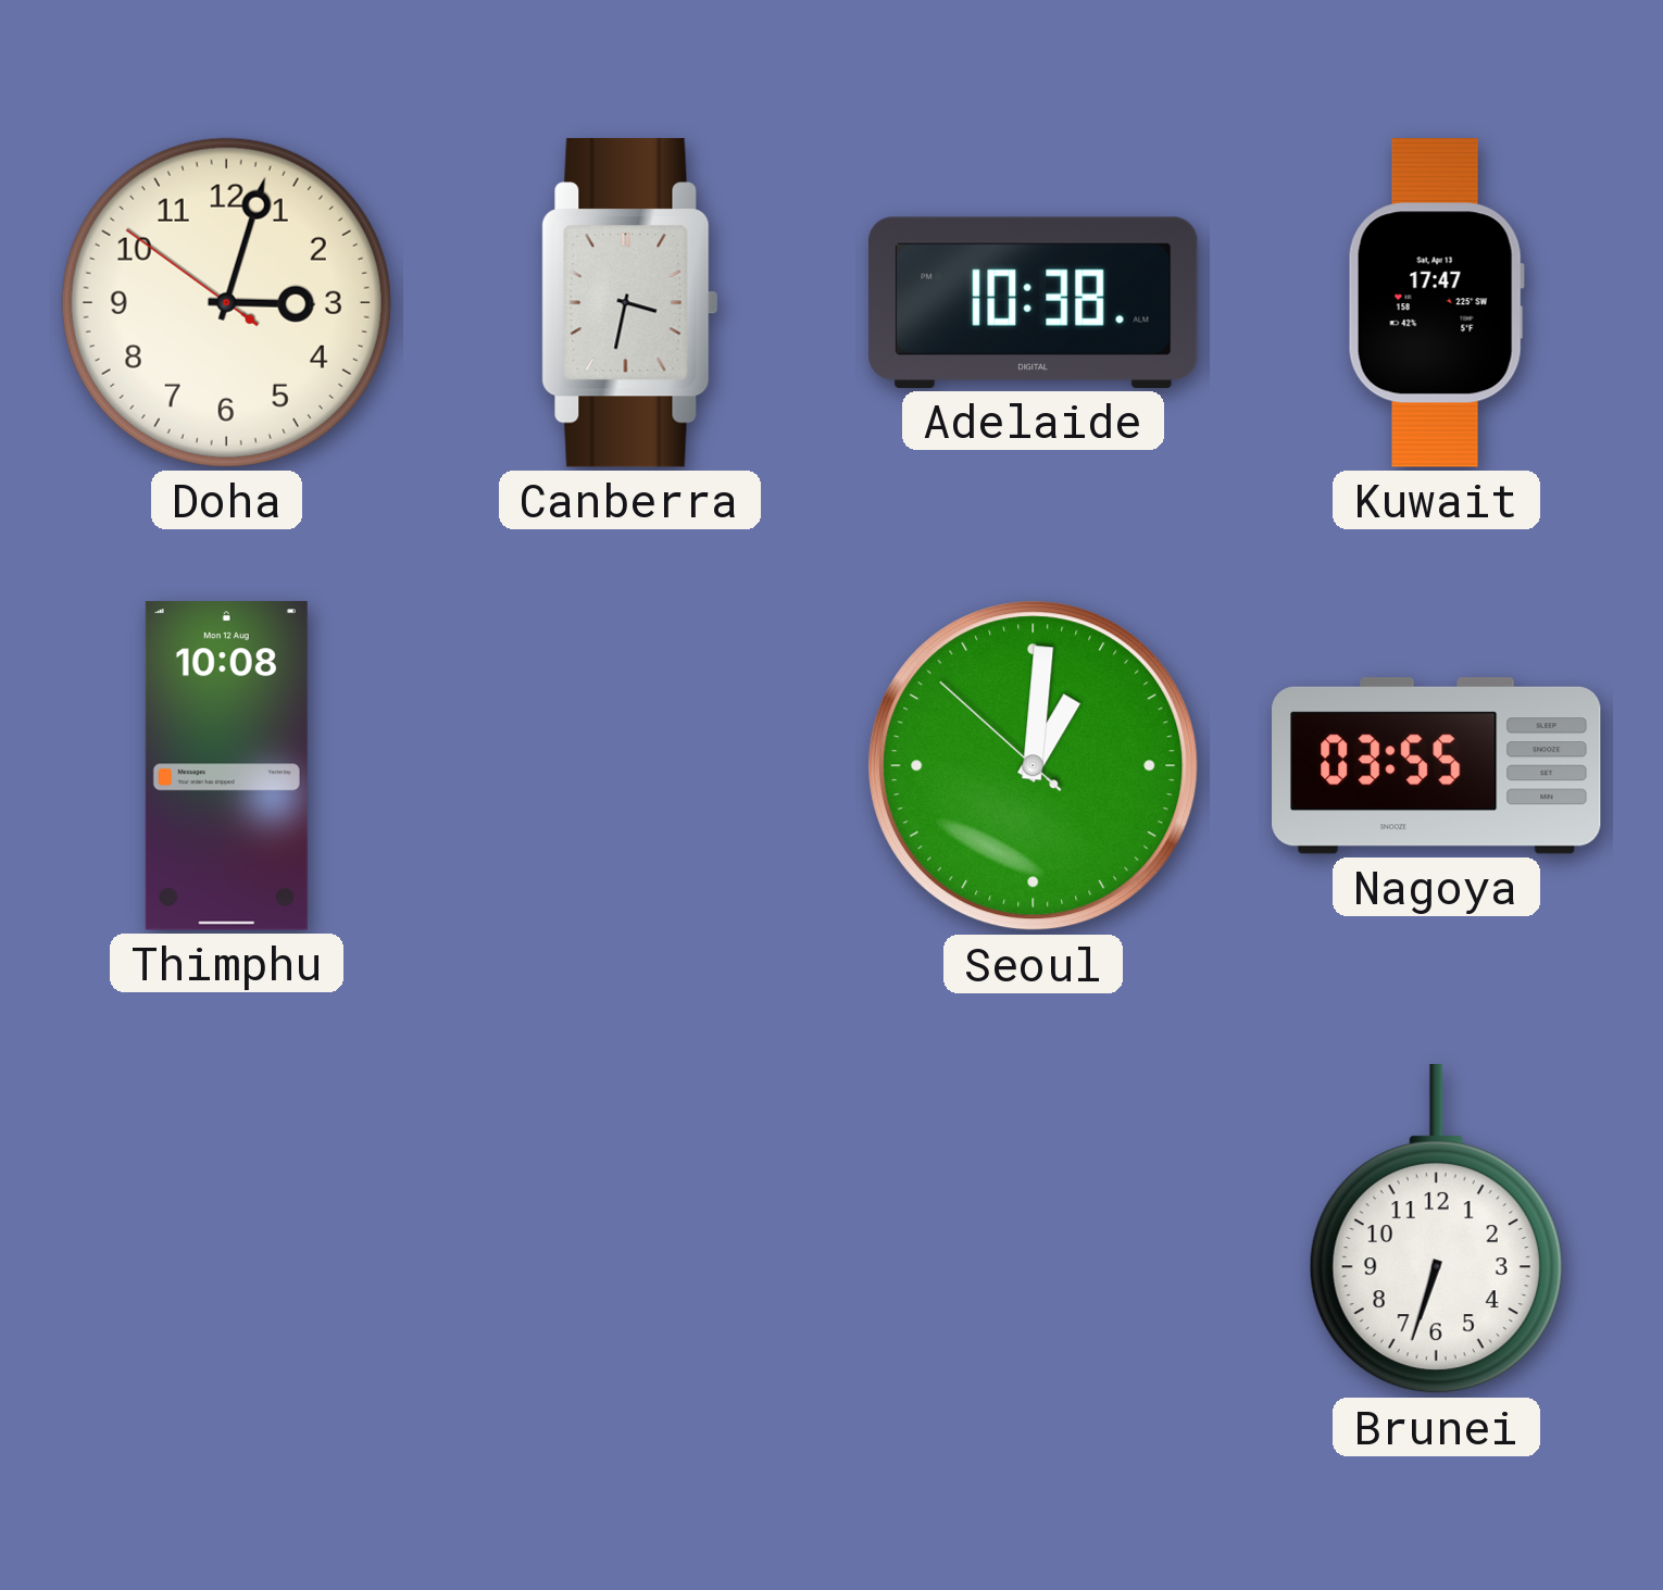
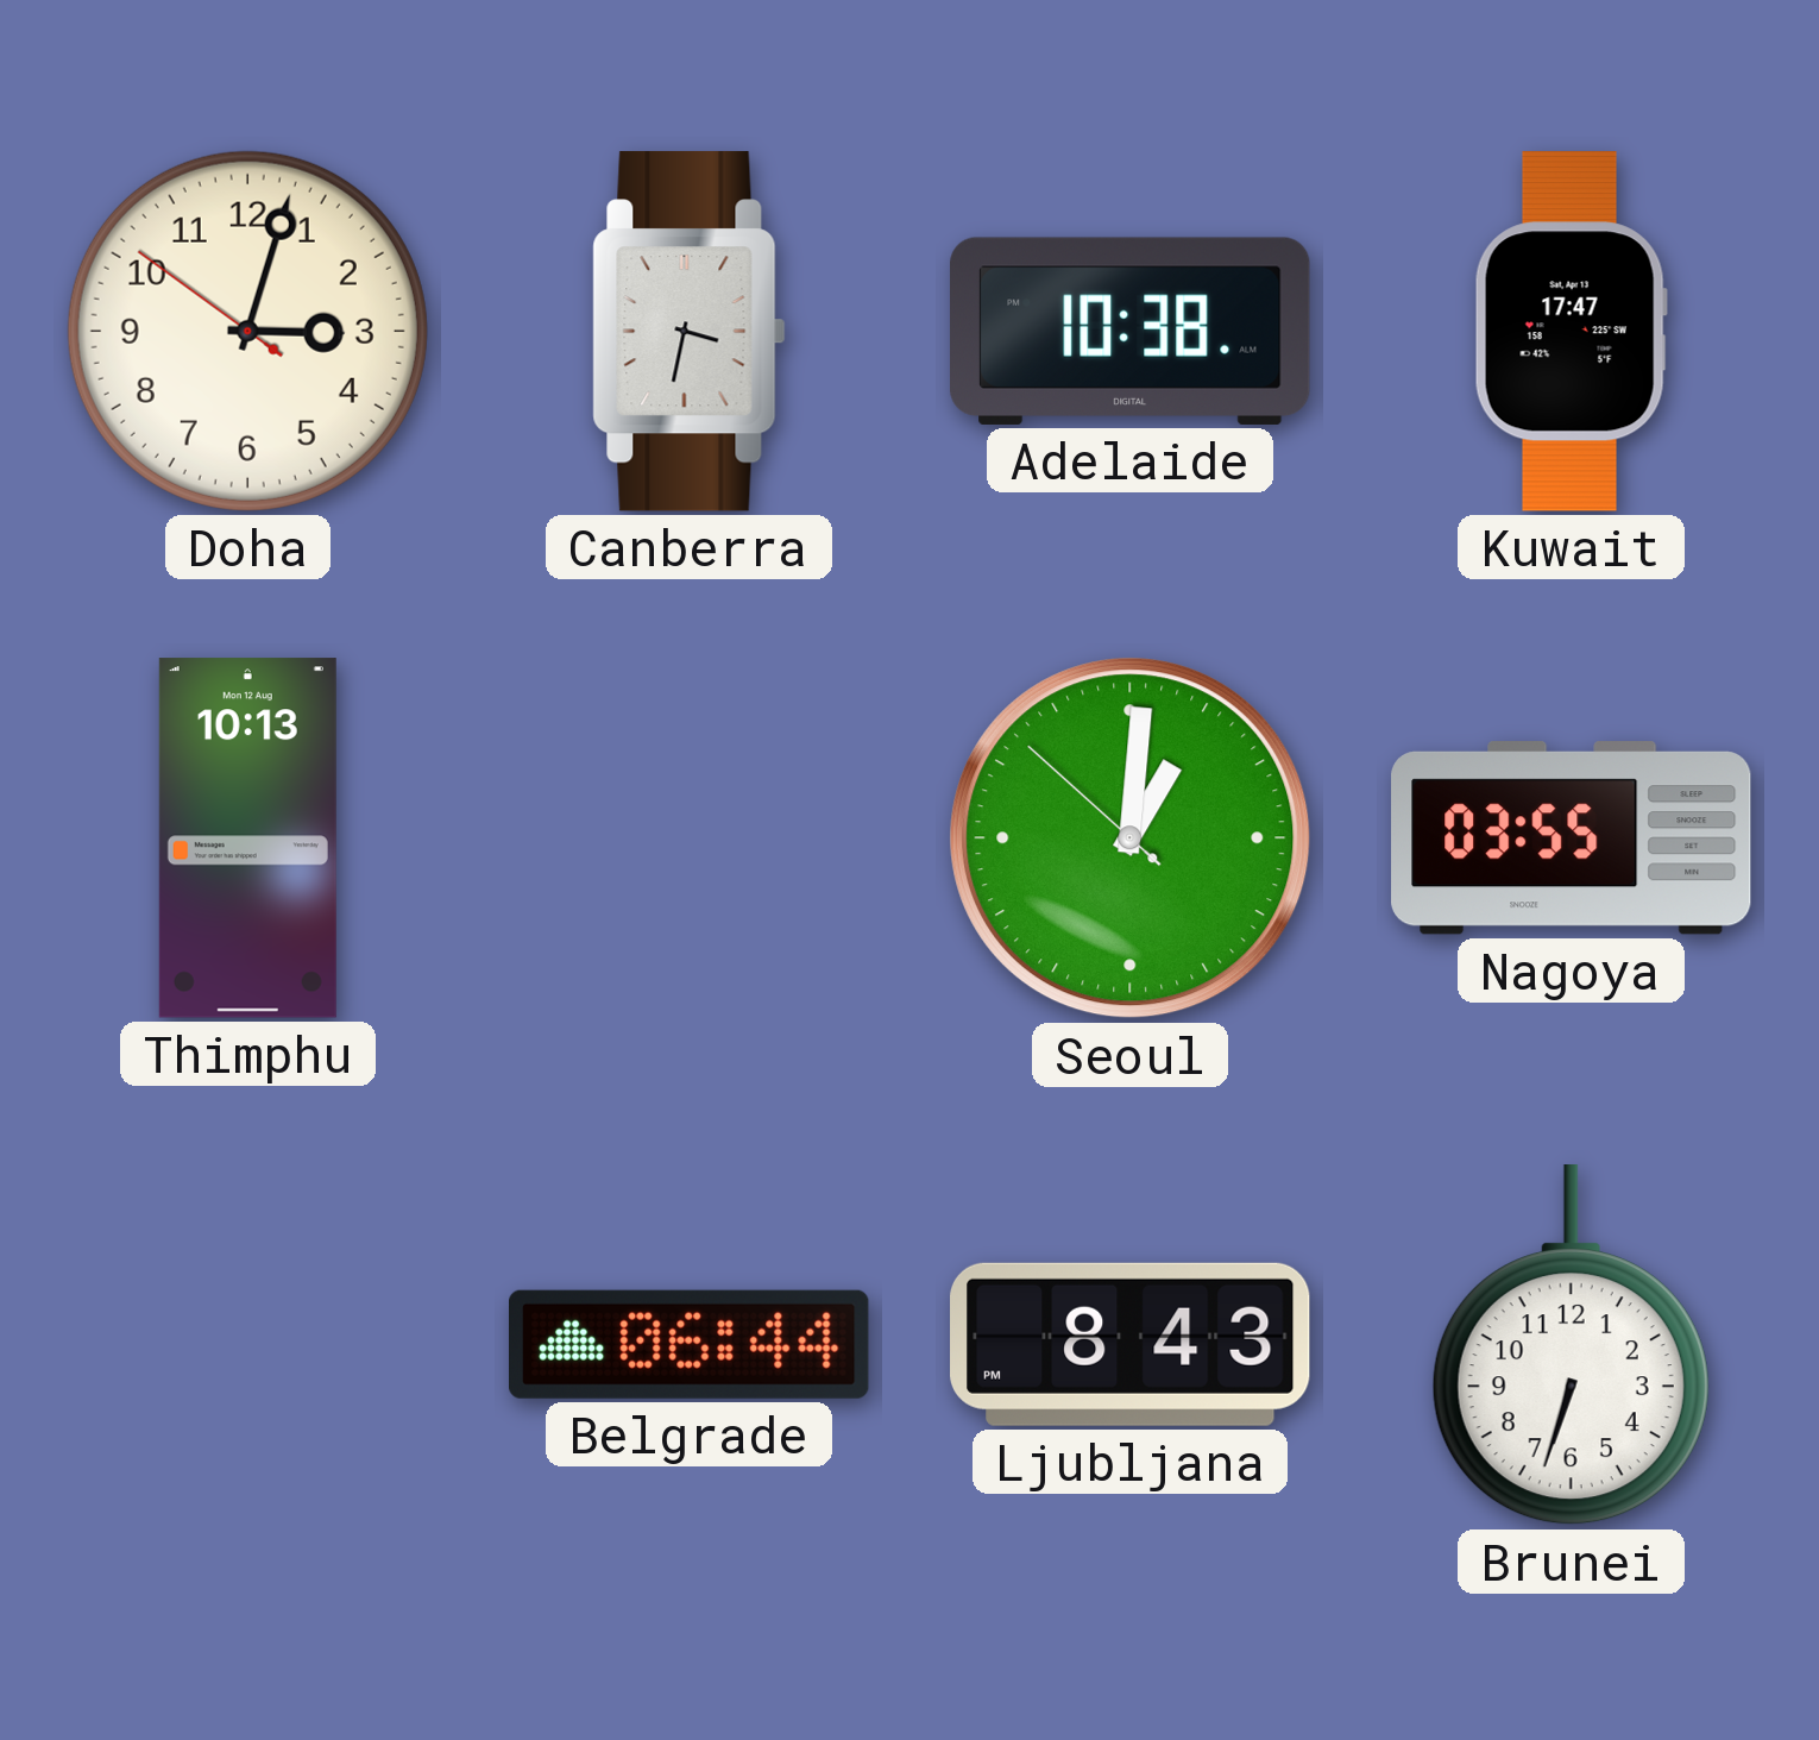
Thimphu: 10:08 -> 10:13 (247, 838)
Belgrade: none -> 06:44 (690, 1344)
Ljubljana: none -> 8:43 (1131, 1344)
